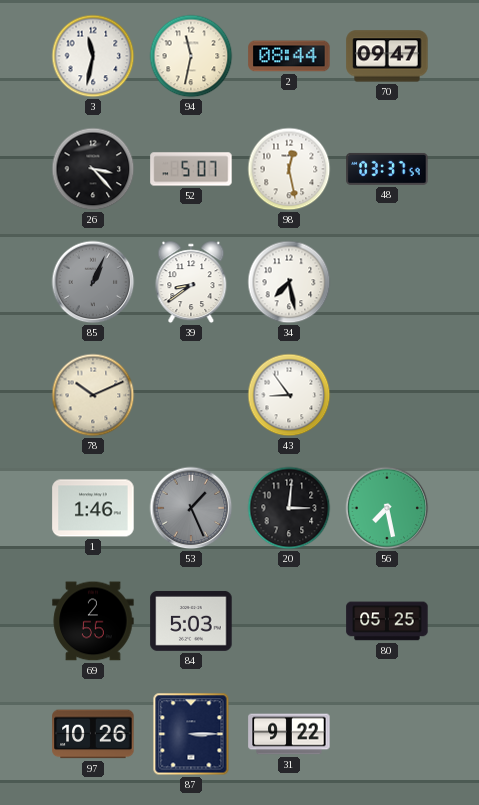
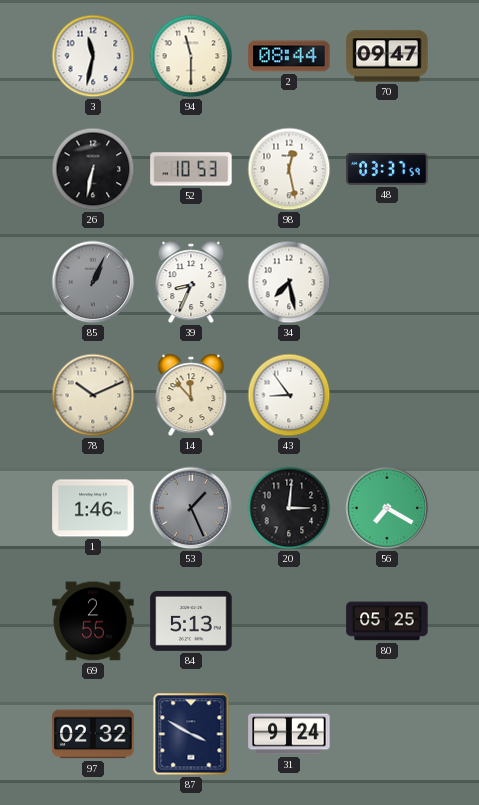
94: 11:32 -> 11:30 (191, 56)
26: 3:23 -> 6:32 (93, 169)
52: 5:07 -> 10:53 (191, 169)
39: 8:39 -> 8:34 (191, 282)
14: none -> 11:53 (191, 395)
56: 7:28 -> 7:20 (387, 508)
84: 5:03 -> 5:13 (191, 621)
97: 10:26 -> 02:32 (93, 734)
87: 3:15 -> 3:50 (191, 734)
31: 9:22 -> 9:24 (289, 734)
